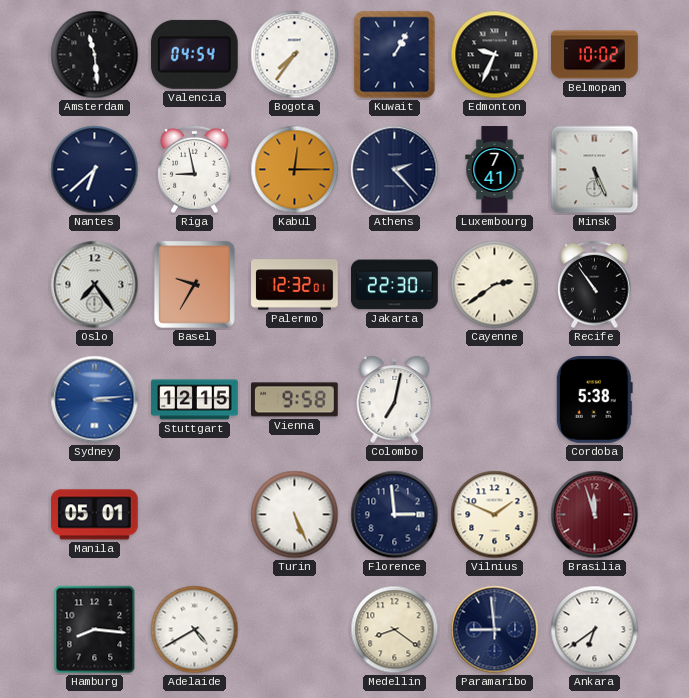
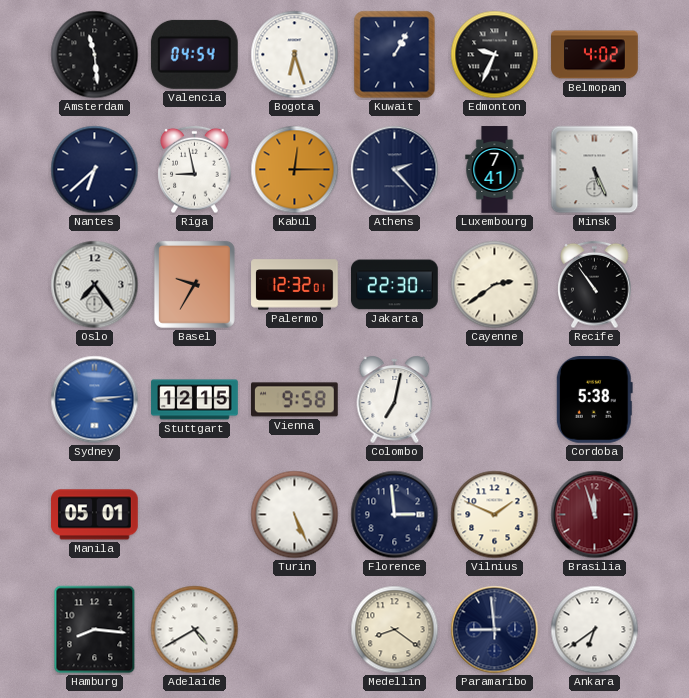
Bogota: 7:36 -> 6:27 (295, 55)
Belmopan: 10:02 -> 4:02 (595, 55)
